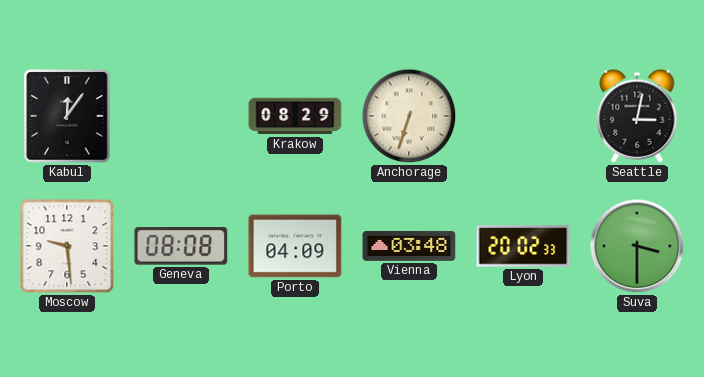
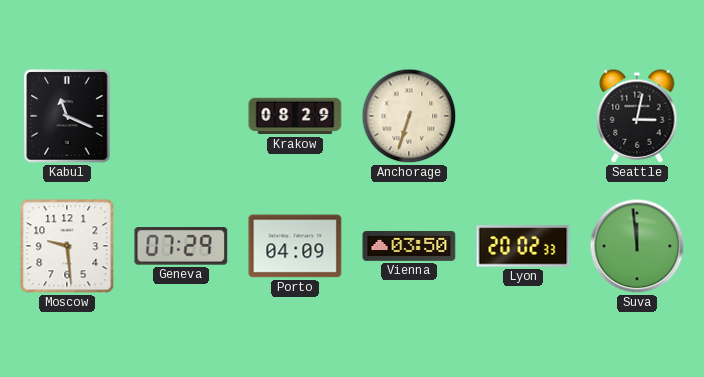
Kabul: 12:06 -> 11:19 (67, 116)
Geneva: 08:08 -> 07:29 (181, 246)
Vienna: 03:48 -> 03:50 (409, 246)
Suva: 3:30 -> 11:59 (637, 246)
